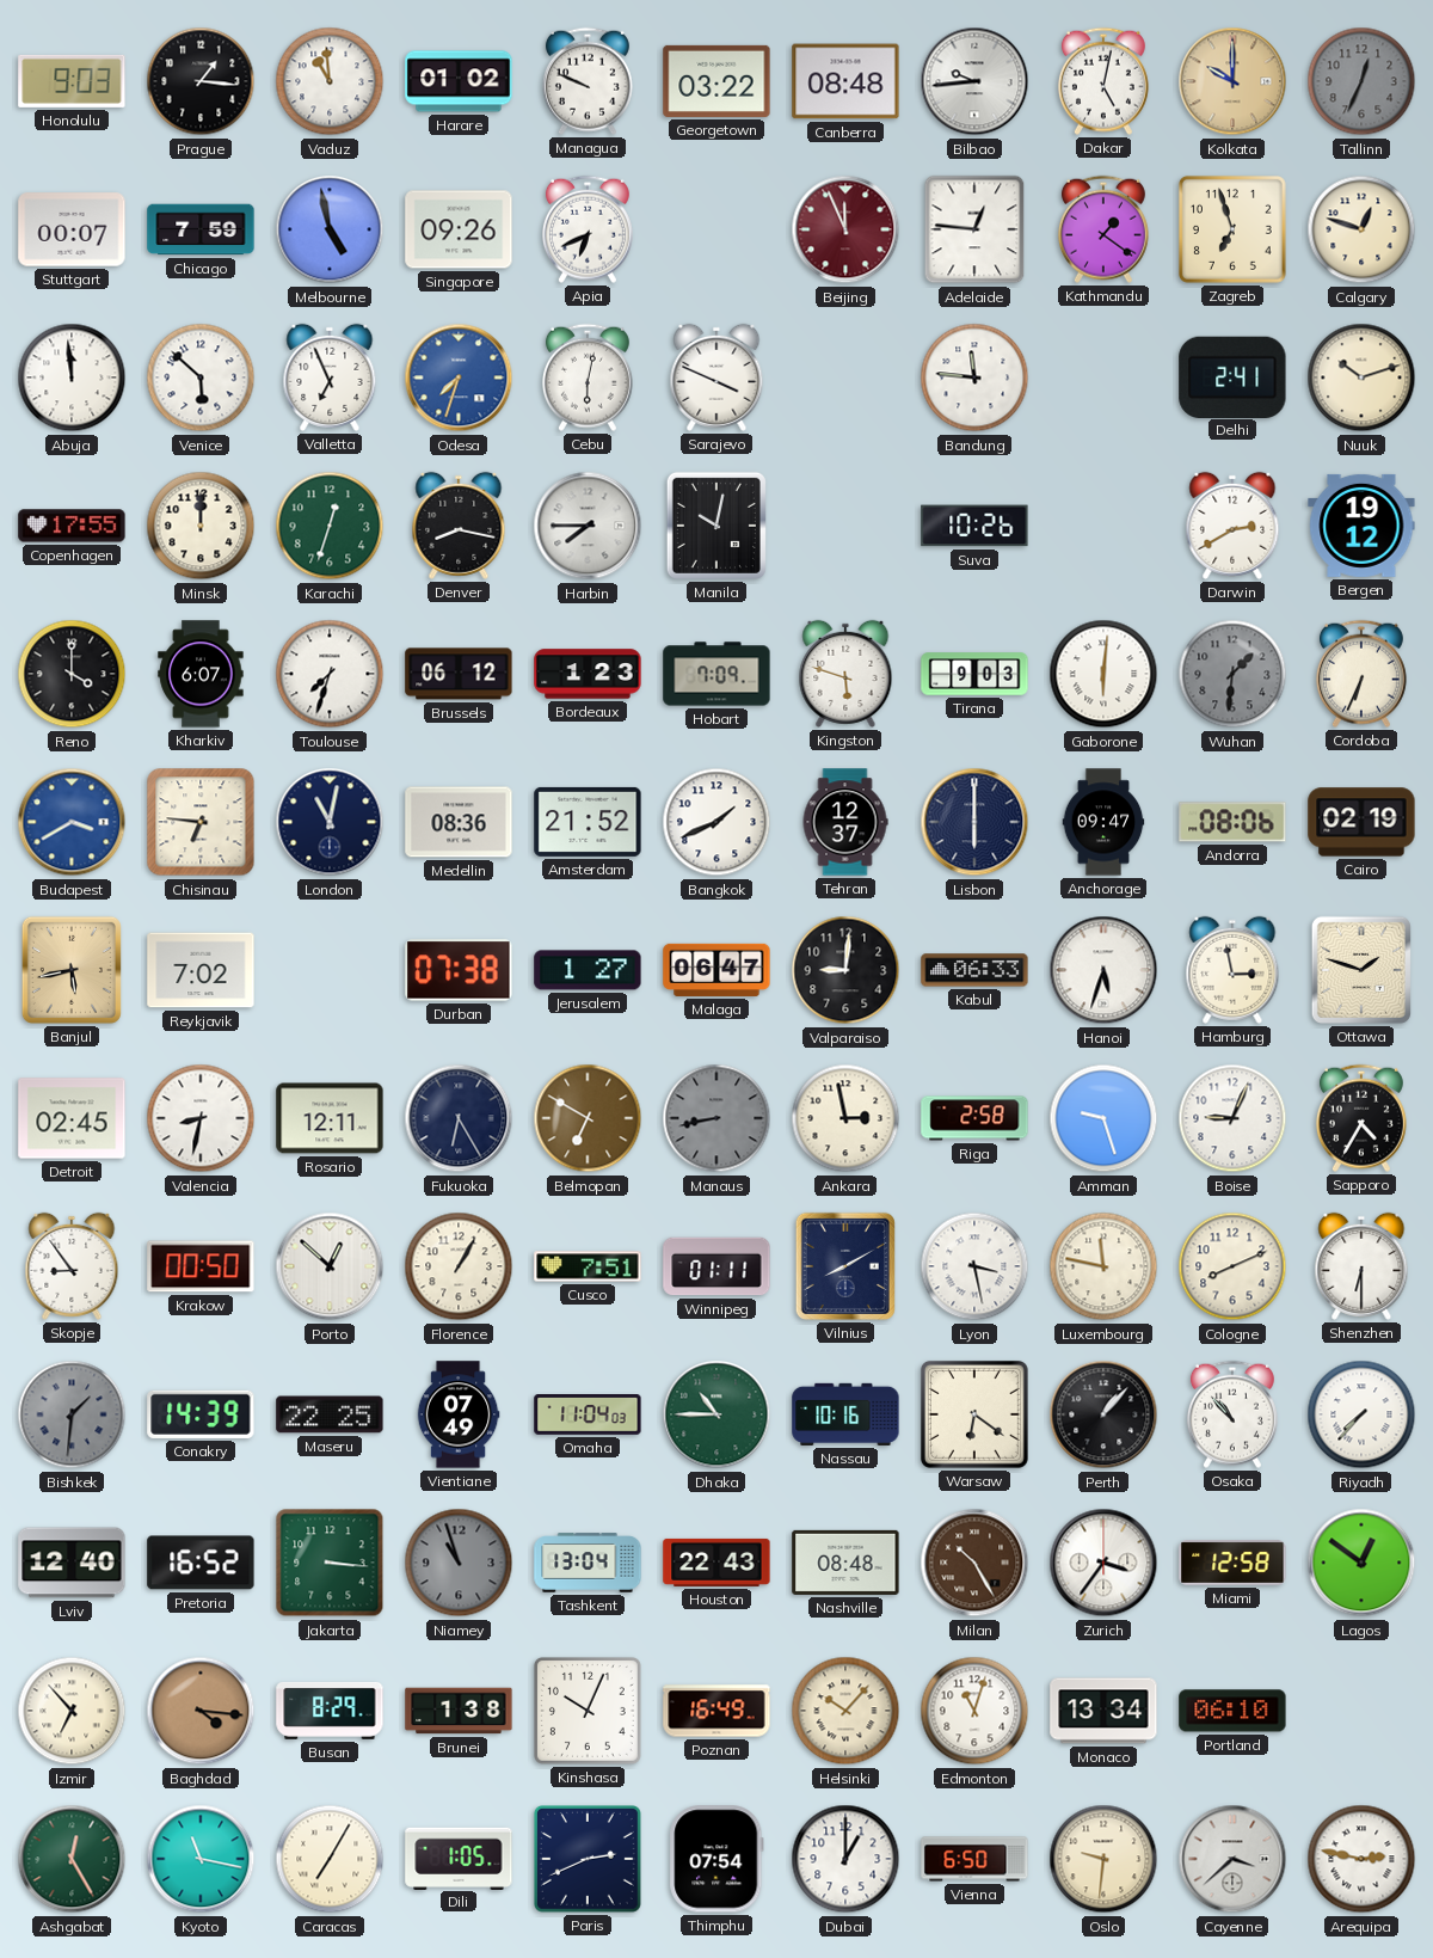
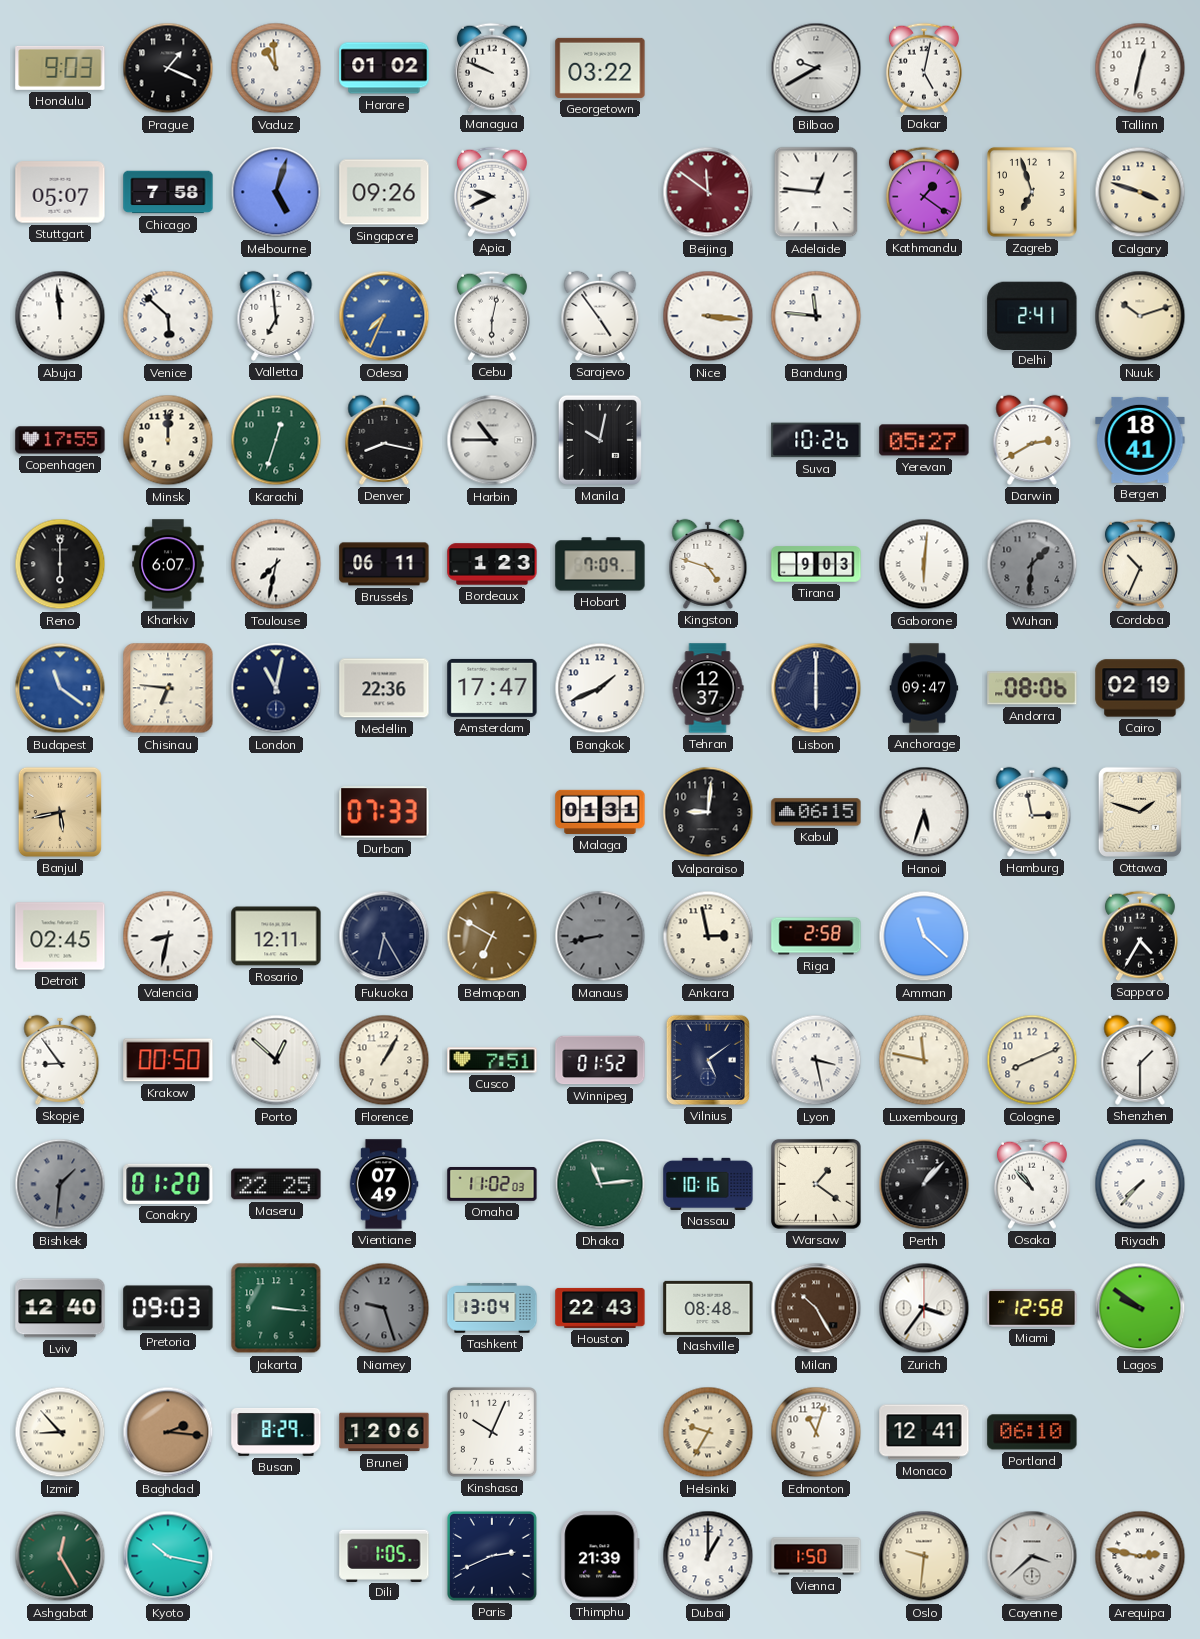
Prague: 1:16 -> 1:19 (168, 68)
Canberra: 08:48 -> none (845, 81)
Bilbao: 9:44 -> 9:40 (816, 68)
Kolkata: 10:00 -> none (1232, 81)
Tallinn: 12:34 -> 12:32 (1140, 68)
Tallinn dial: grey -> white (1140, 68)
Stuttgart: 00:07 -> 05:07 (60, 192)
Chicago: 7:59 -> 7:58 (168, 192)
Melbourne: 4:58 -> 5:03 (276, 192)
Apia: 6:41 -> 9:41 (492, 192)
Beijing: 11:56 -> 11:51 (708, 192)
Calgary: 12:48 -> 3:48 (1140, 192)
Valletta: 6:56 -> 6:59 (276, 316)
Odesa: 7:33 -> 7:34 (384, 316)
Sarajevo: 3:49 -> 4:54 (600, 316)
Nice: none -> 3:16 (708, 316)
Harbin: 7:45 -> 10:45 (492, 440)
Yerevan: none -> 05:27 (924, 440)
Bergen: 19:12 -> 18:41 (1140, 440)
Reno: 4:00 -> 6:00 (60, 564)
Toulouse: 7:33 -> 7:32 (276, 564)
Brussels: 06:12 -> 06:11 (384, 564)
Kingston: 5:48 -> 4:48 (708, 564)
Cordoba: 6:34 -> 10:34 (1140, 564)
Budapest: 3:40 -> 11:21 (60, 688)
Medellin: 08:36 -> 22:36 (384, 688)
Amsterdam: 21:52 -> 17:47 (492, 688)
Reykjavik: 7:02 -> none (201, 970)
Durban: 07:38 -> 07:33 (384, 812)
Jerusalem: 1:27 -> none (588, 970)
Malaga: 06:47 -> 01:31 (600, 812)
Kabul: 06:33 -> 06:15 (816, 812)
Amman: 9:27 -> 11:22 (924, 936)
Boise: 9:04 -> none (1232, 1118)
Winnipeg: 01:11 -> 01:52 (600, 1060)
Vilnius: 8:10 -> 5:09 (708, 1060)
Shenzhen: 6:30 -> 1:30 (1140, 1060)
Conakry: 14:39 -> 01:20 (168, 1184)
Omaha: 11:04 -> 11:02 (492, 1185)
Dhaka: 10:45 -> 11:14 (600, 1184)
Warsaw: 6:21 -> 1:21 (816, 1184)
Pretoria: 16:52 -> 09:03 (168, 1308)
Niamey: 10:57 -> 9:27 (384, 1308)
Lagos: 12:51 -> 9:51 (1140, 1308)
Izmir: 6:53 -> 8:53 (60, 1432)
Baghdad: 4:16 -> 2:16 (168, 1432)
Brunei: 1:38 -> 12:06 (384, 1432)
Poznan: 16:49 -> none (716, 1711)
Helsinki: 10:07 -> 9:35 (708, 1432)
Monaco: 13:34 -> 12:41 (924, 1432)
Kyoto: 11:17 -> 10:17 (168, 1556)
Caracas: 7:05 -> none (330, 1859)
Thimphu: 07:54 -> 21:39 (600, 1556)
Vienna: 6:50 -> 1:50 (816, 1556)
